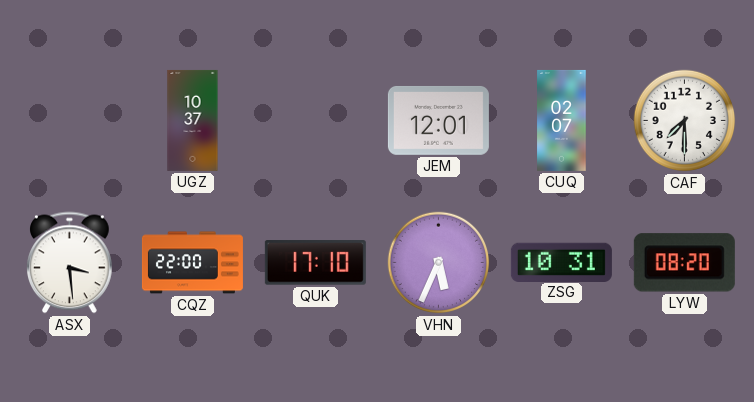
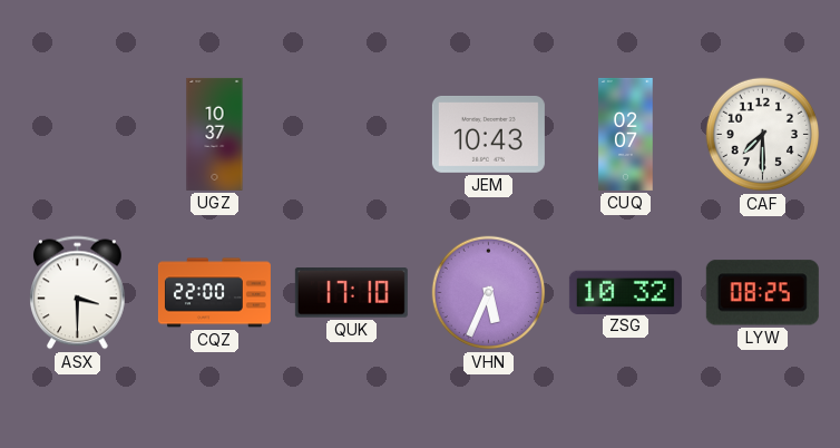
JEM: 12:01 -> 10:43 (488, 134)
ASX: 3:29 -> 3:30 (78, 293)
ZSG: 10:31 -> 10:32 (625, 292)
LYW: 08:20 -> 08:25 (762, 293)
